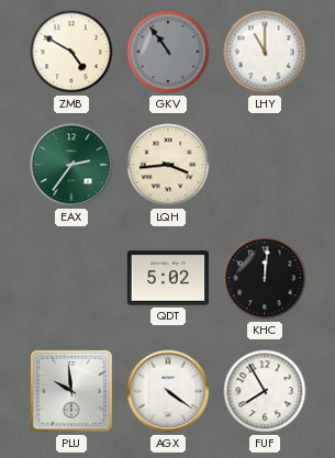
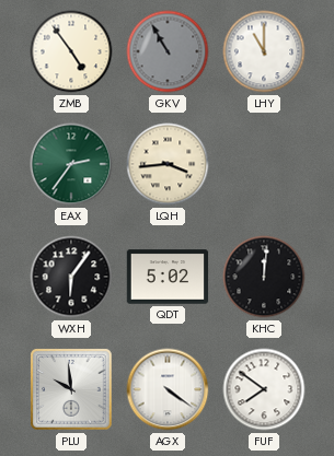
ZMB: 4:50 -> 4:54 (71, 51)
GKV: 10:54 -> 10:55 (168, 51)
WXH: none -> 6:06 (71, 277)
FUF: 7:55 -> 7:51 (264, 389)
